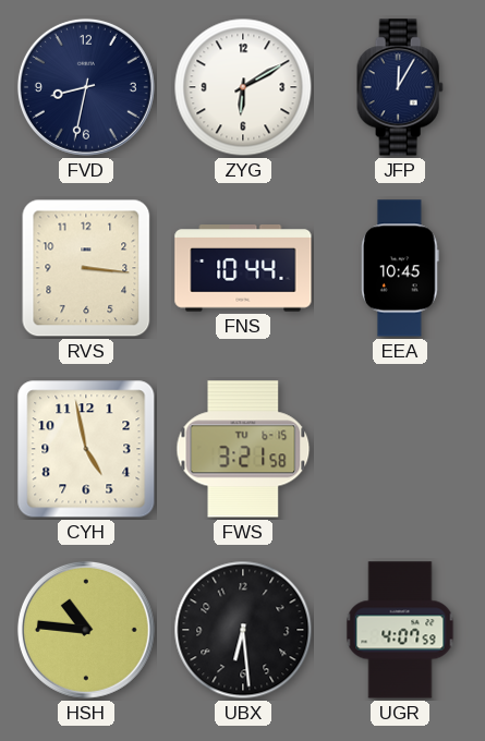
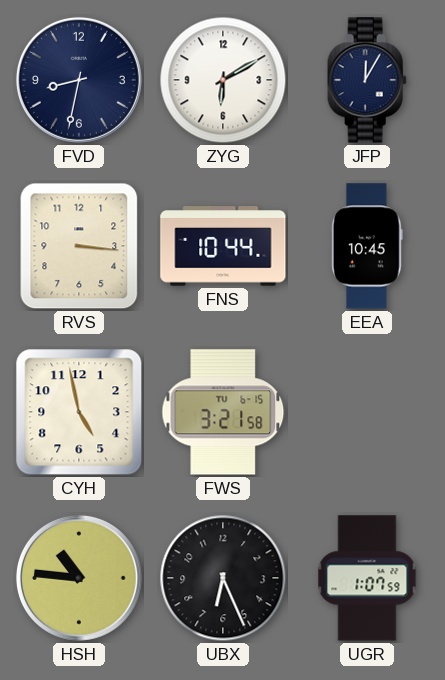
UBX: 6:29 -> 6:26 (223, 578)
UGR: 4:07 -> 1:07 (367, 578)
